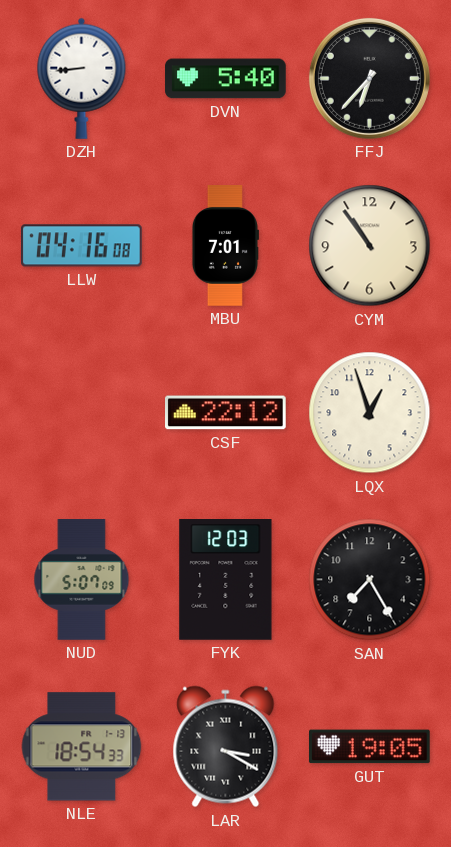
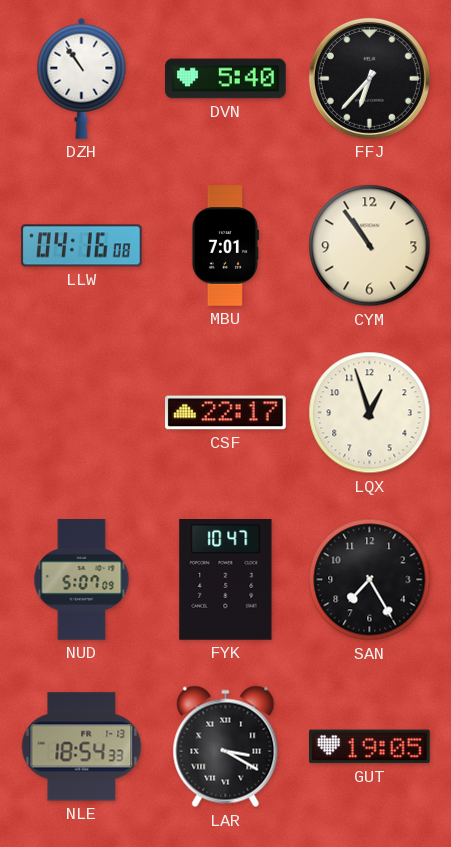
DZH: 8:44 -> 10:54 (82, 78)
CSF: 22:12 -> 22:17 (226, 413)
FYK: 12:03 -> 10:47 (226, 580)
